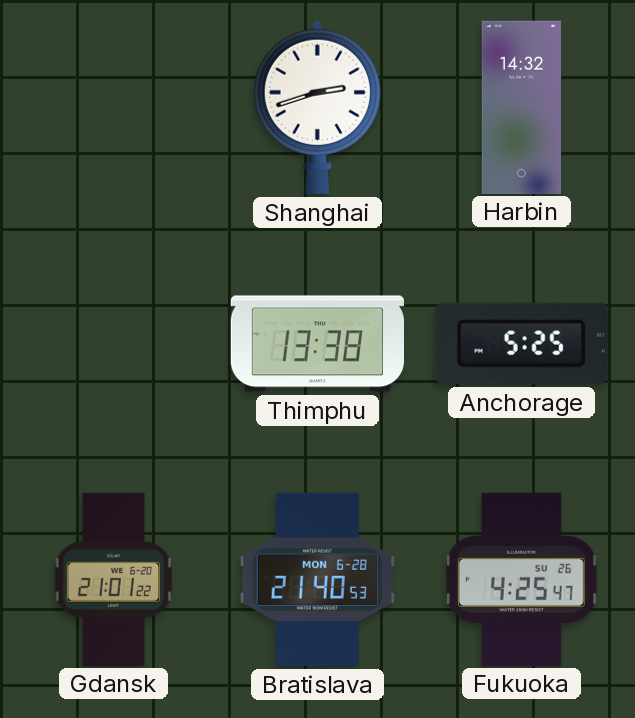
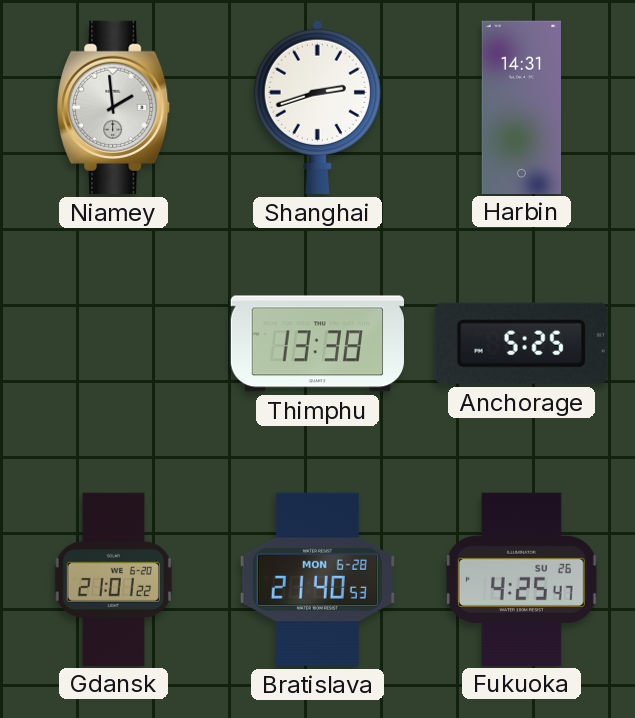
Niamey: none -> 1:59 (114, 107)
Harbin: 14:32 -> 14:31 (521, 107)
